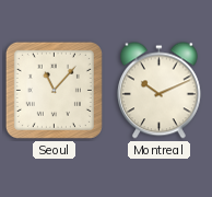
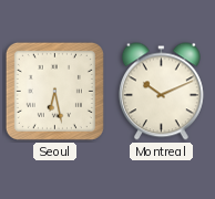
Seoul: 11:07 -> 6:28 (54, 91)
